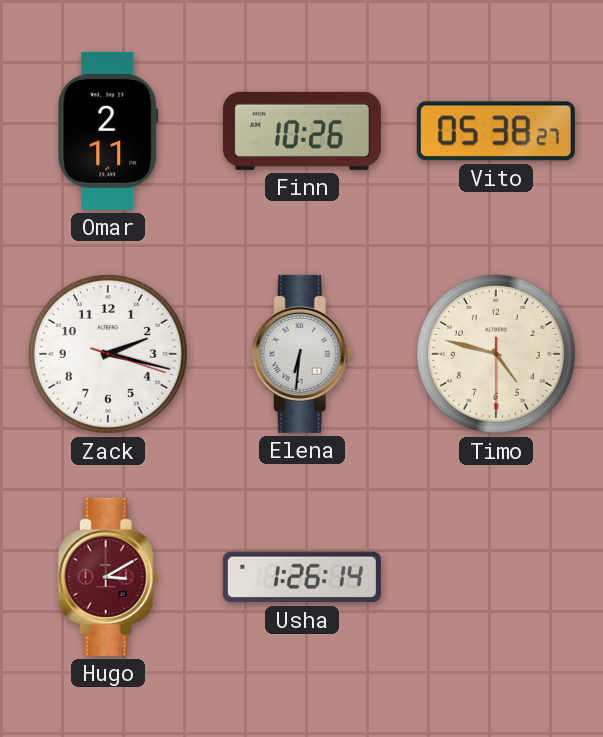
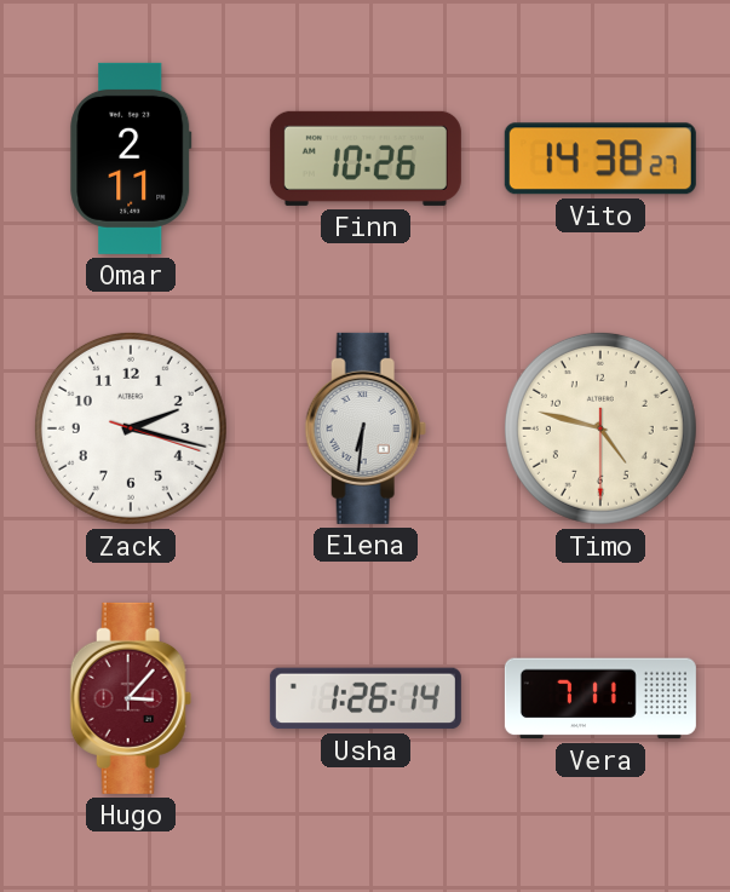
Vito: 05:38 -> 14:38 (600, 159)
Hugo: 3:10 -> 3:07 (131, 698)
Vera: none -> 7:11 (600, 698)
